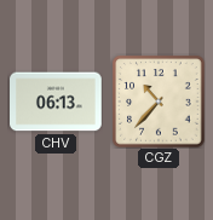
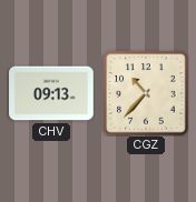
CHV: 06:13 -> 09:13 (52, 93)
